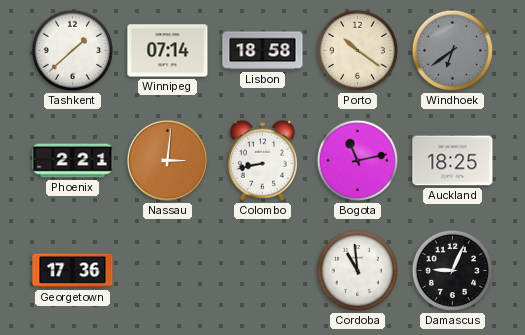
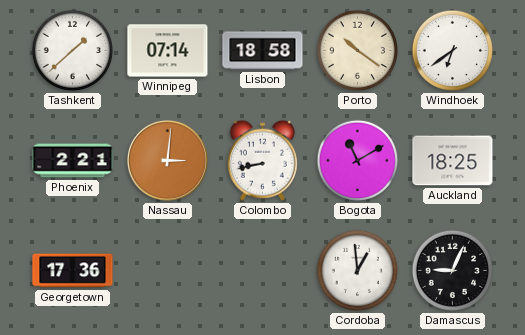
Windhoek dial: grey -> white (452, 50)
Bogota: 11:13 -> 11:10 (357, 160)
Cordoba: 10:59 -> 12:59 (357, 270)
